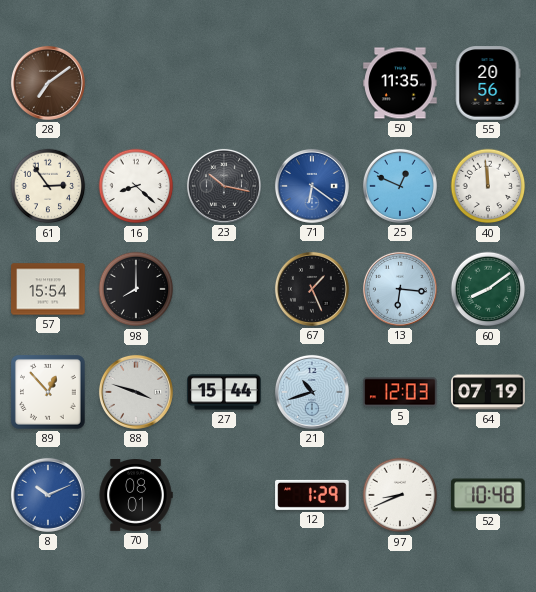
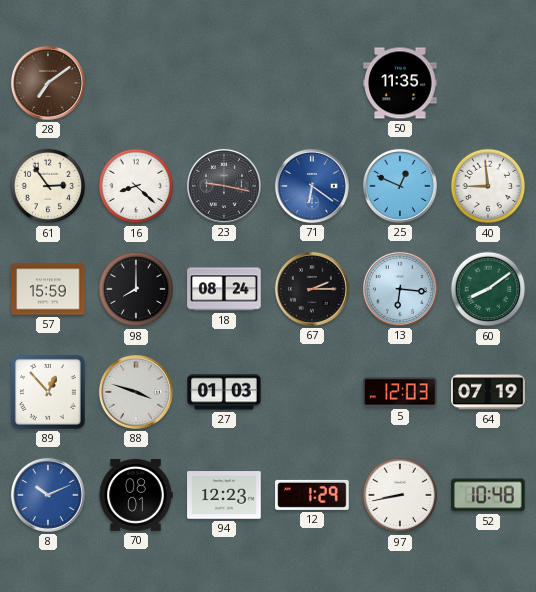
55: 20:56 -> none (488, 83)
23: 10:17 -> 9:17 (224, 186)
40: 11:59 -> 8:59 (488, 186)
57: 15:54 -> 15:59 (48, 289)
18: none -> 08:24 (224, 289)
67: 1:26 -> 2:15 (312, 289)
27: 15:44 -> 01:03 (224, 392)
21: 10:42 -> none (312, 392)
94: none -> 12:23 (224, 495)
97: 8:41 -> 8:43 (400, 495)
